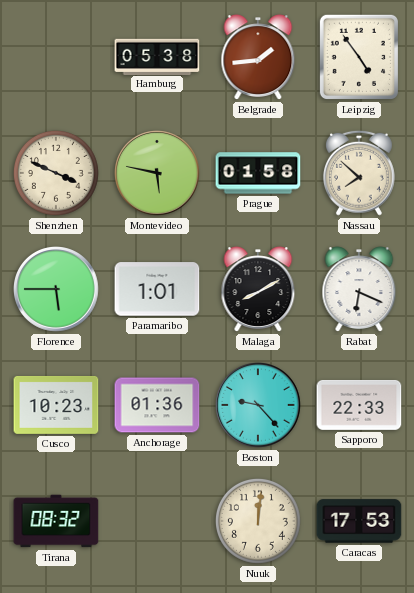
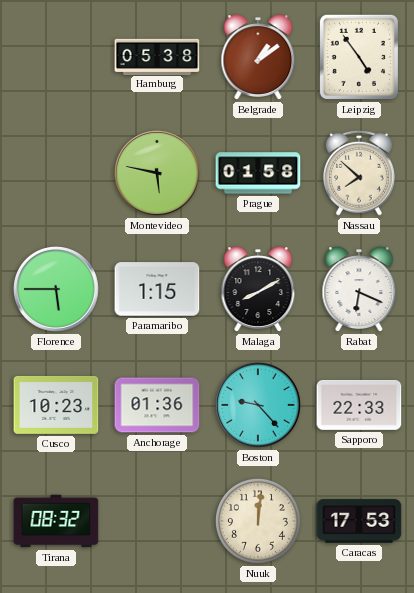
Belgrade: 1:44 -> 1:09 (258, 57)
Shenzhen: 3:49 -> none (56, 173)
Paramaribo: 1:01 -> 1:15 (157, 289)
